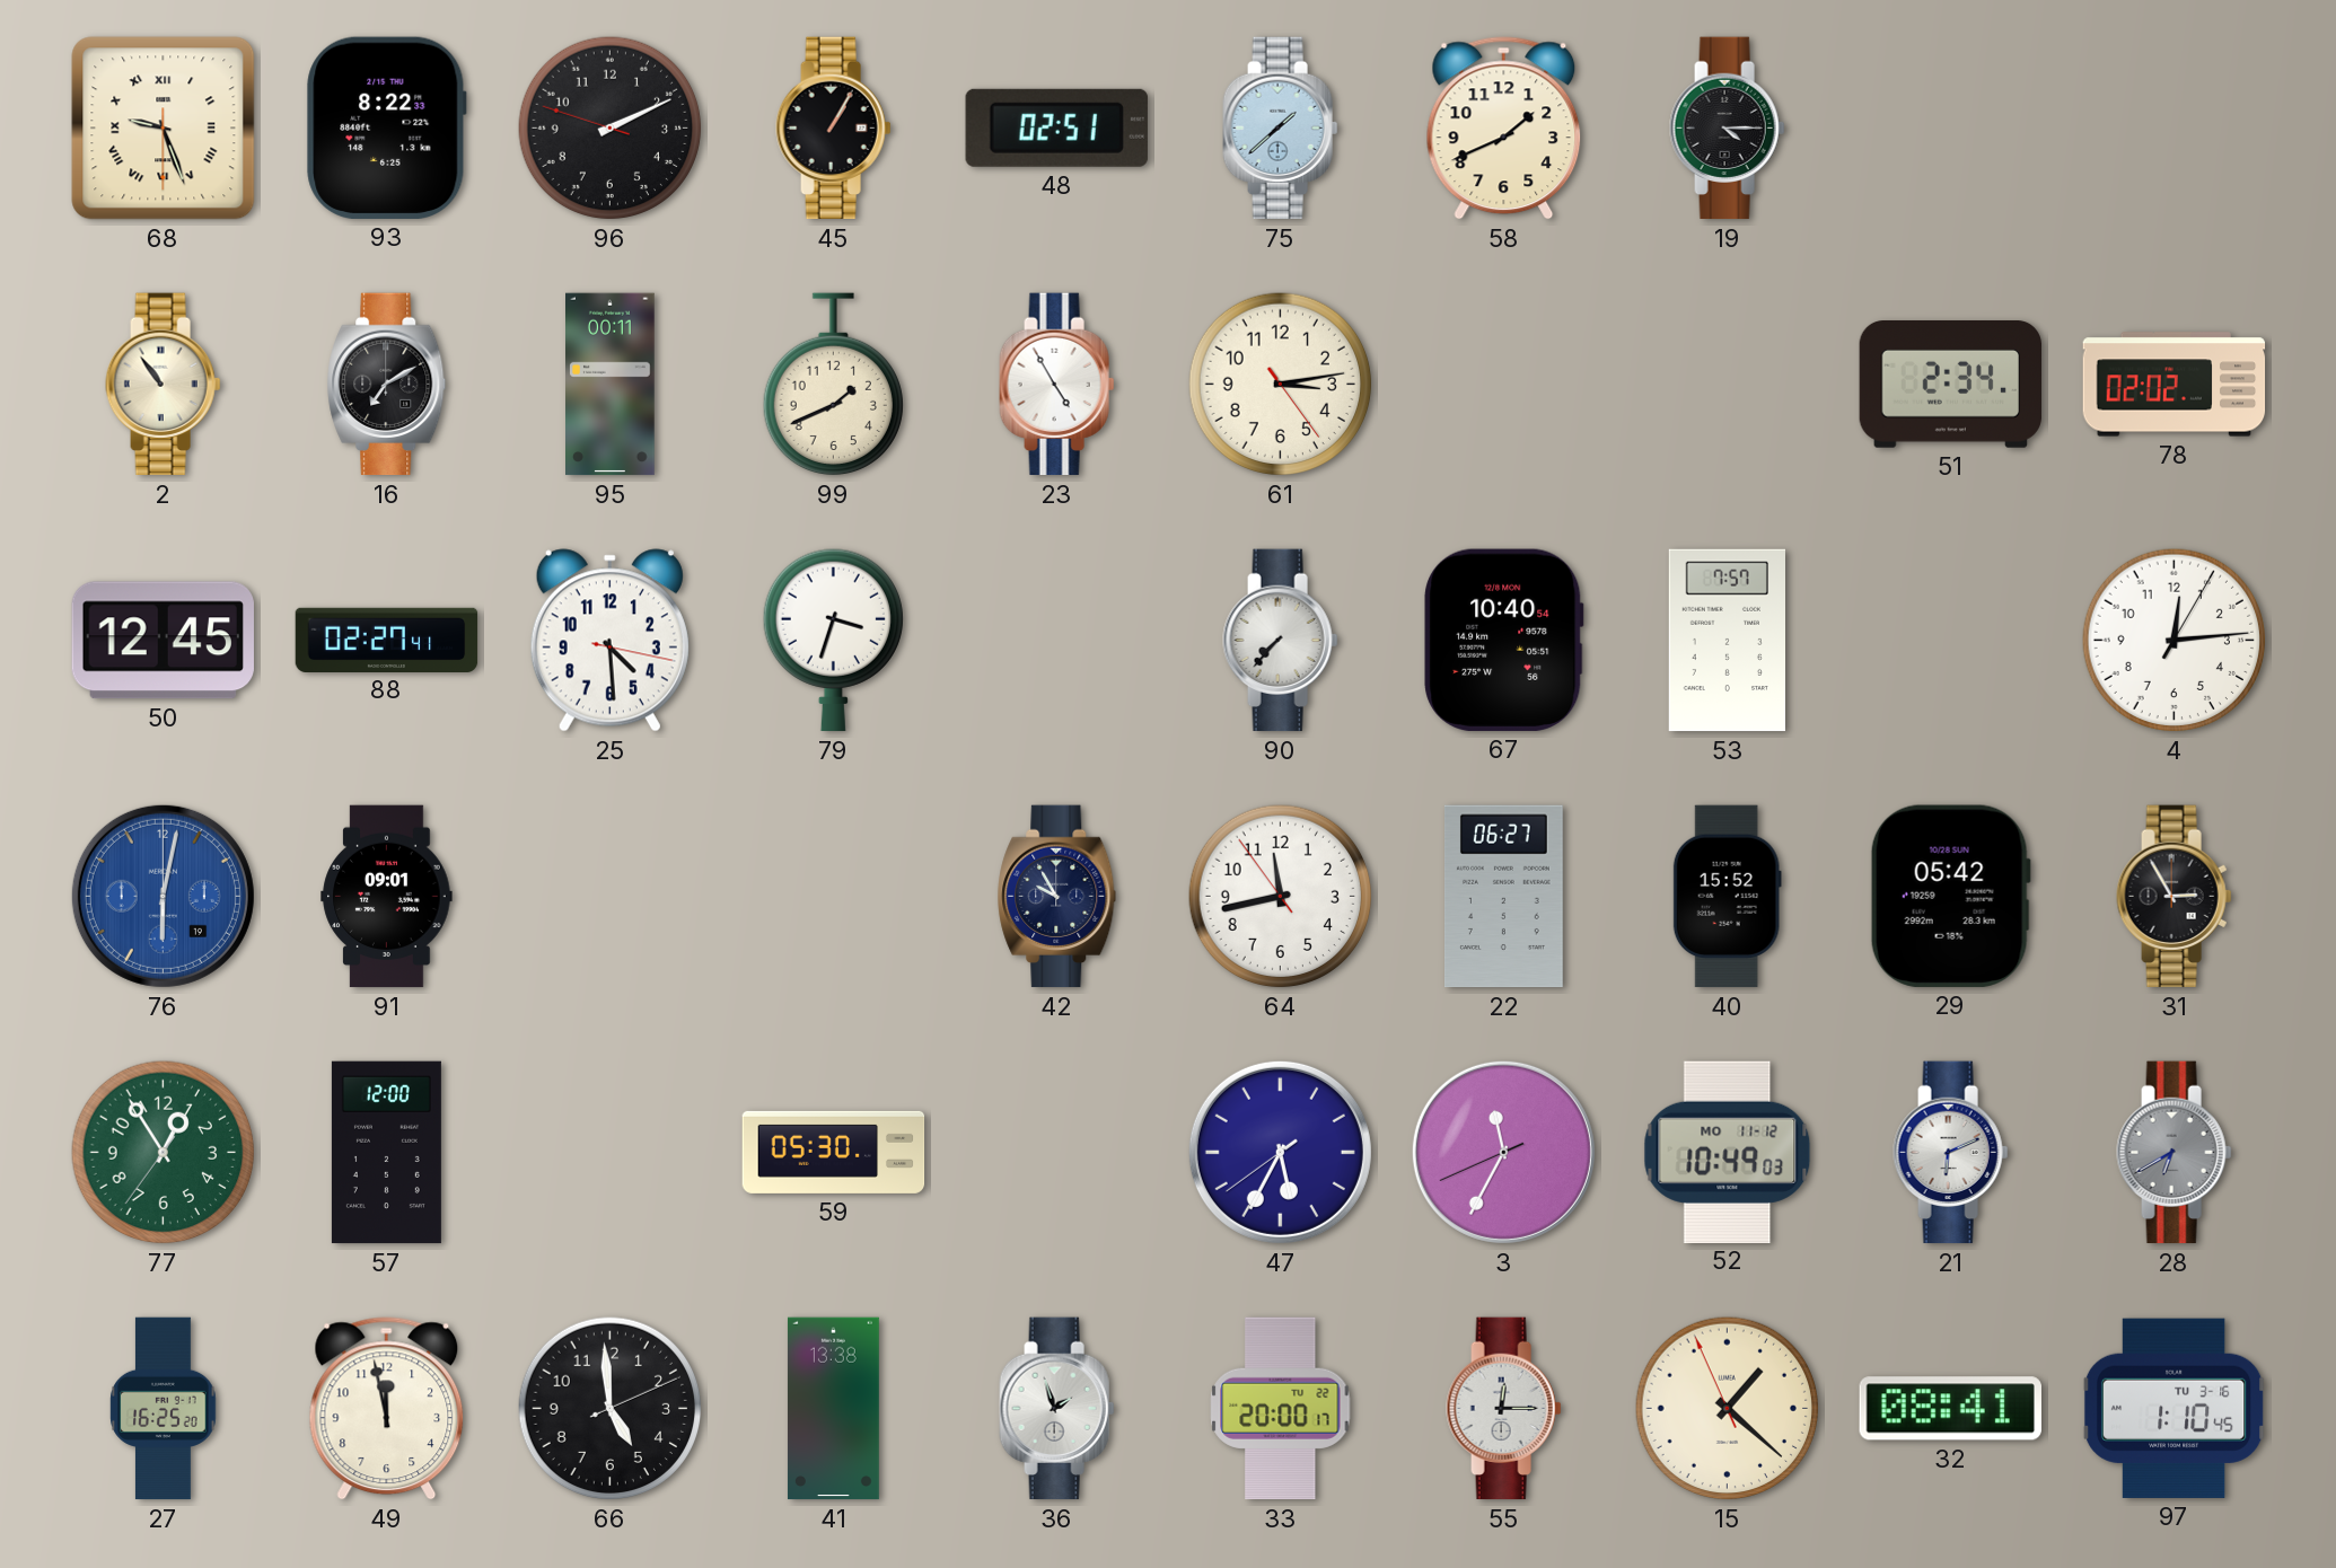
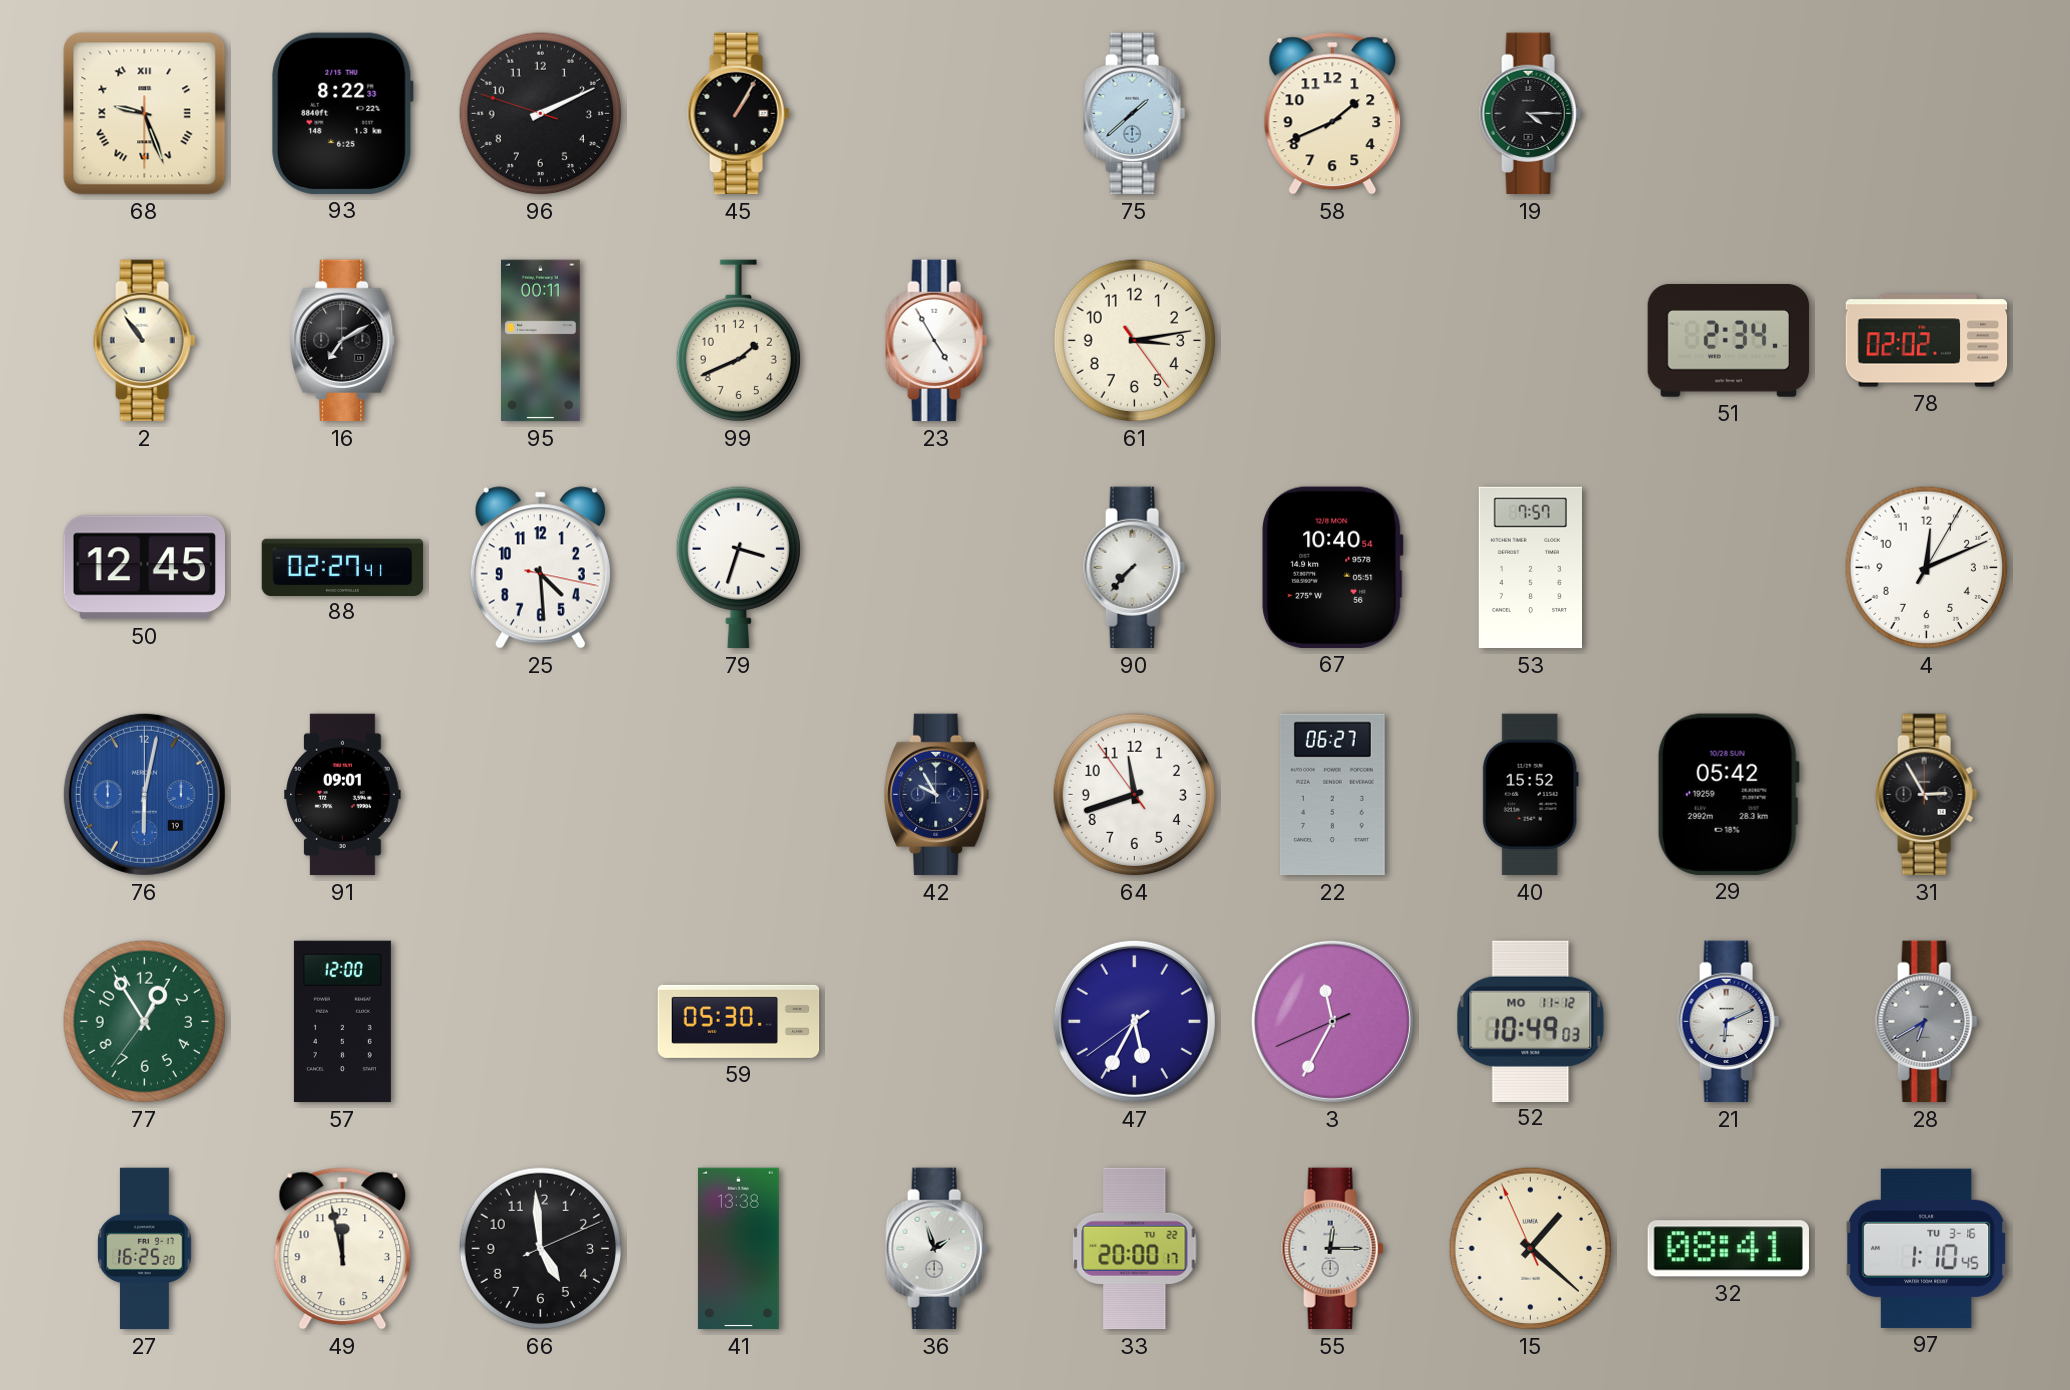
48: 02:51 -> none (1056, 127)
4: 12:14 -> 12:11 (1927, 568)
64: 11:42 -> 11:41 (1135, 795)
